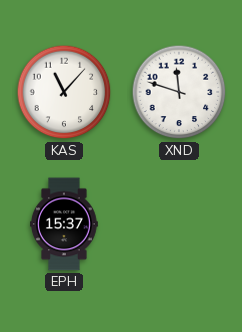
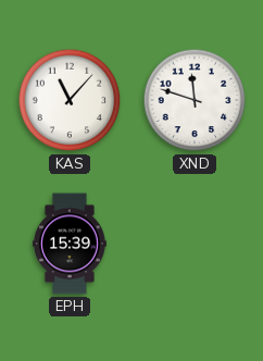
EPH: 15:37 -> 15:39 (71, 244)
